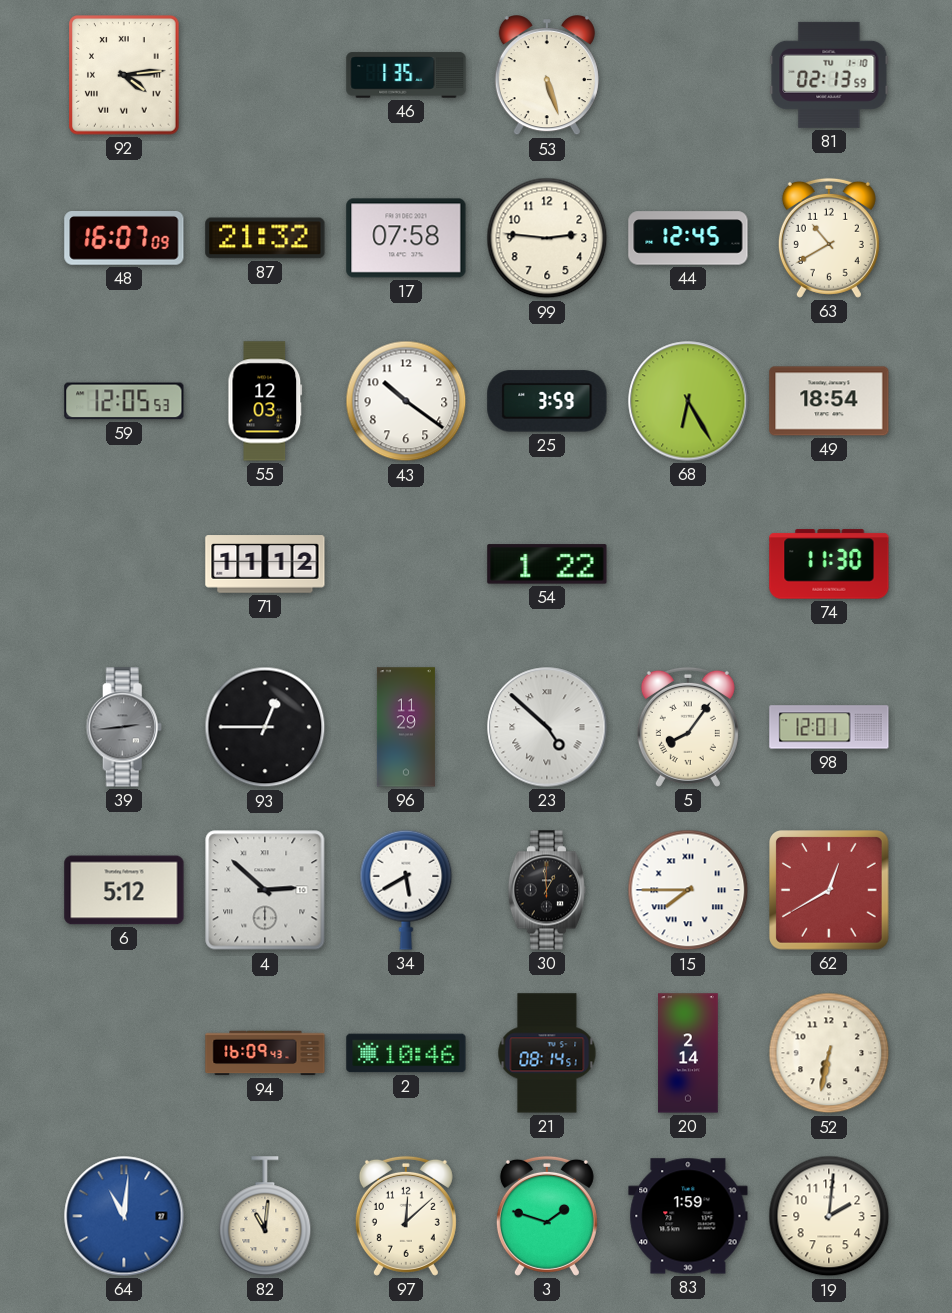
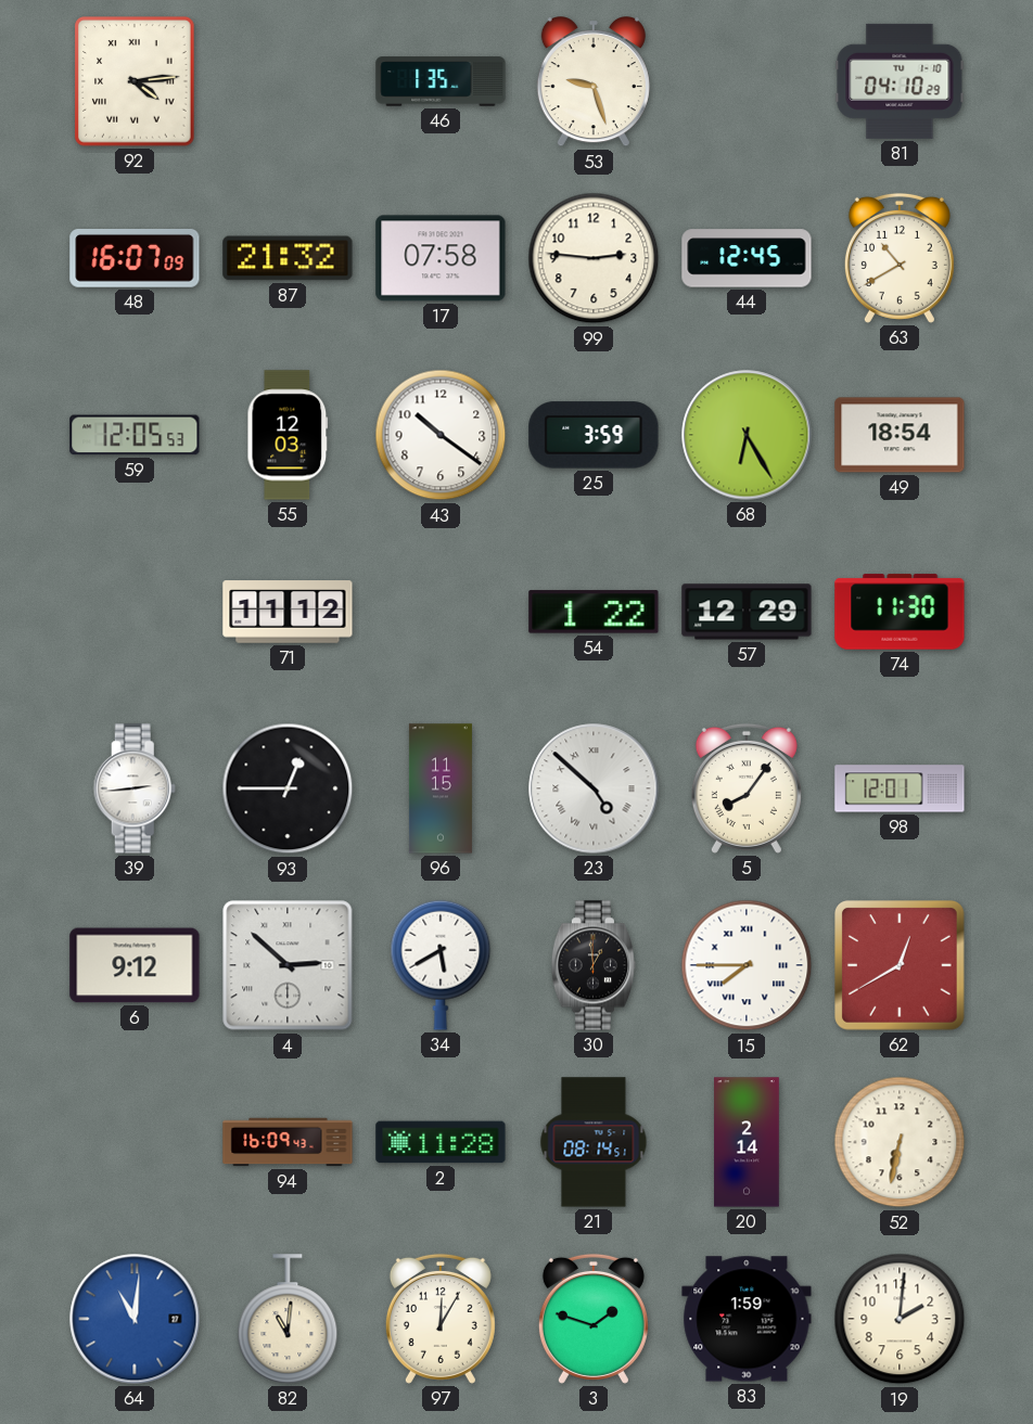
53: 5:27 -> 9:27 (594, 82)
81: 02:13 -> 04:10 (900, 81)
57: none -> 12:29 (747, 612)
39 dial: grey -> white (135, 788)
96: 11:29 -> 11:15 (441, 788)
6: 5:12 -> 9:12 (135, 965)
2: 10:46 -> 11:28 (441, 1142)
97: 12:08 -> 12:05 (441, 1319)
